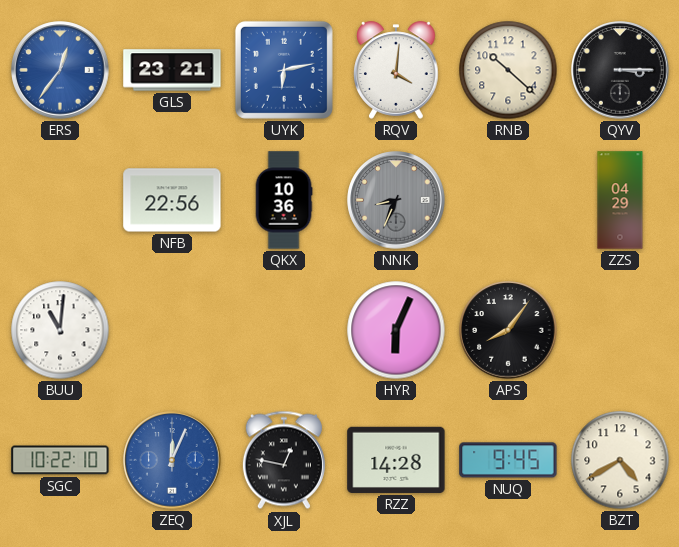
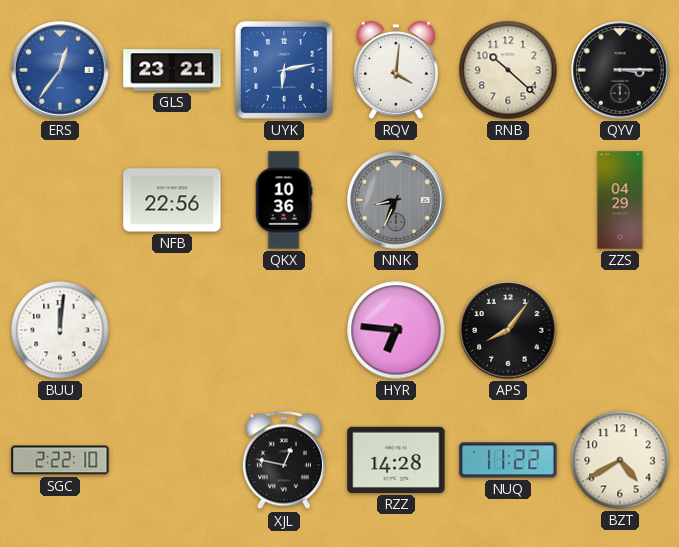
BUU: 11:01 -> 12:01 (60, 330)
HYR: 6:04 -> 6:46 (396, 330)
SGC: 10:22 -> 2:22 (60, 460)
ZEQ: 12:04 -> none (172, 460)
NUQ: 9:45 -> 11:22 (508, 460)
